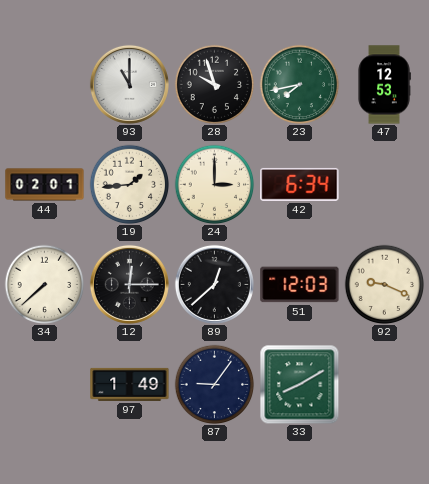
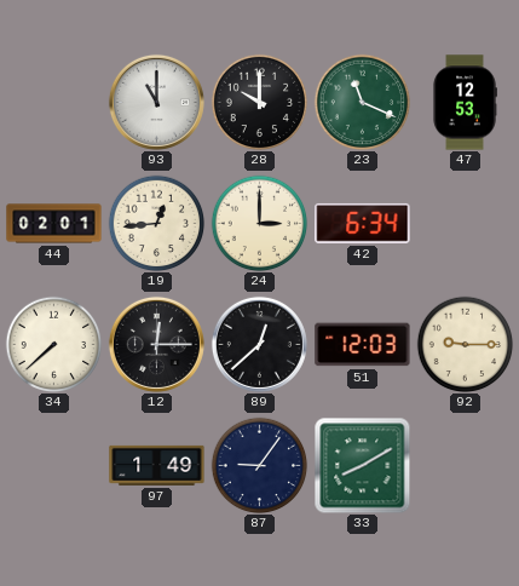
28: 9:57 -> 10:00 (259, 102)
23: 7:43 -> 11:19 (362, 102)
19: 1:44 -> 12:44 (156, 223)
92: 9:19 -> 9:15 (465, 344)
